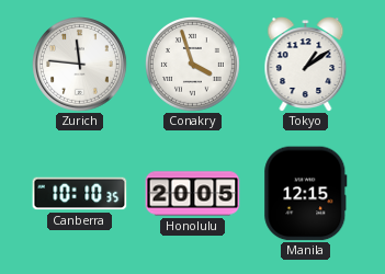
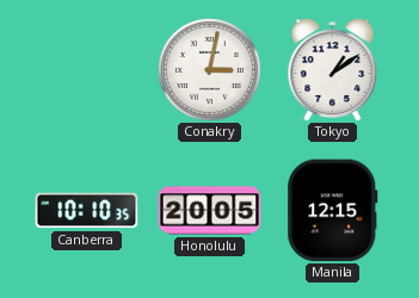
Zurich: 11:46 -> none (80, 65)
Conakry: 3:57 -> 3:02 (210, 70)
